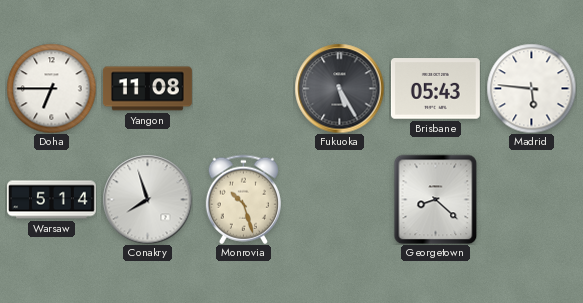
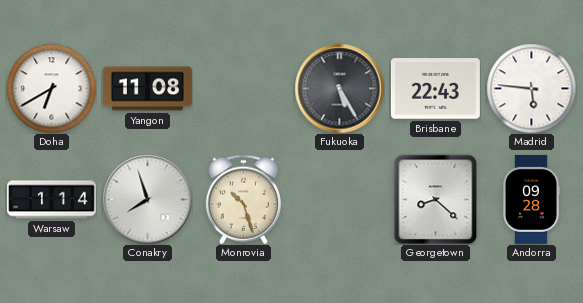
Doha: 6:45 -> 6:40 (51, 88)
Brisbane: 05:43 -> 22:43 (435, 89)
Warsaw: 5:14 -> 1:14 (51, 200)
Andorra: none -> 09:28 (532, 199)
